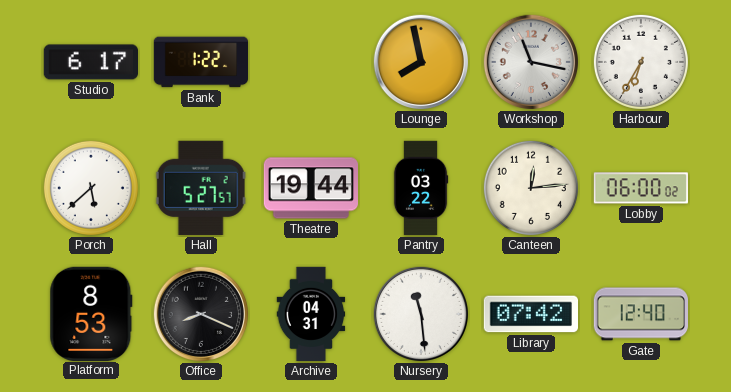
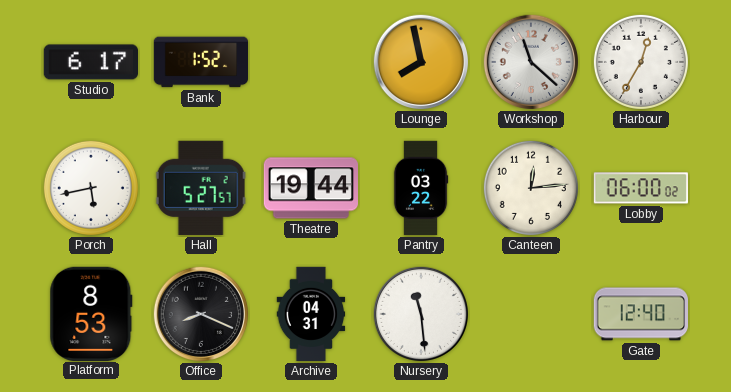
Bank: 1:22 -> 1:52 (201, 62)
Workshop: 11:17 -> 11:22 (530, 61)
Harbour: 6:35 -> 12:35 (641, 62)
Porch: 5:38 -> 5:43 (91, 188)
Library: 07:42 -> none (530, 314)
